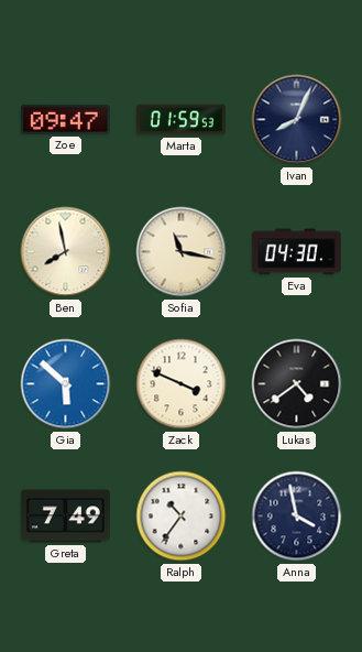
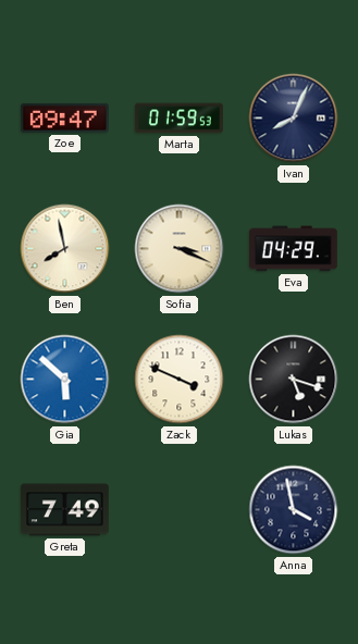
Sofia: 11:17 -> 3:19 (180, 249)
Eva: 04:30 -> 04:29 (293, 249)
Lukas: 4:39 -> 5:18 (294, 380)
Ralph: 10:36 -> none (182, 517)
